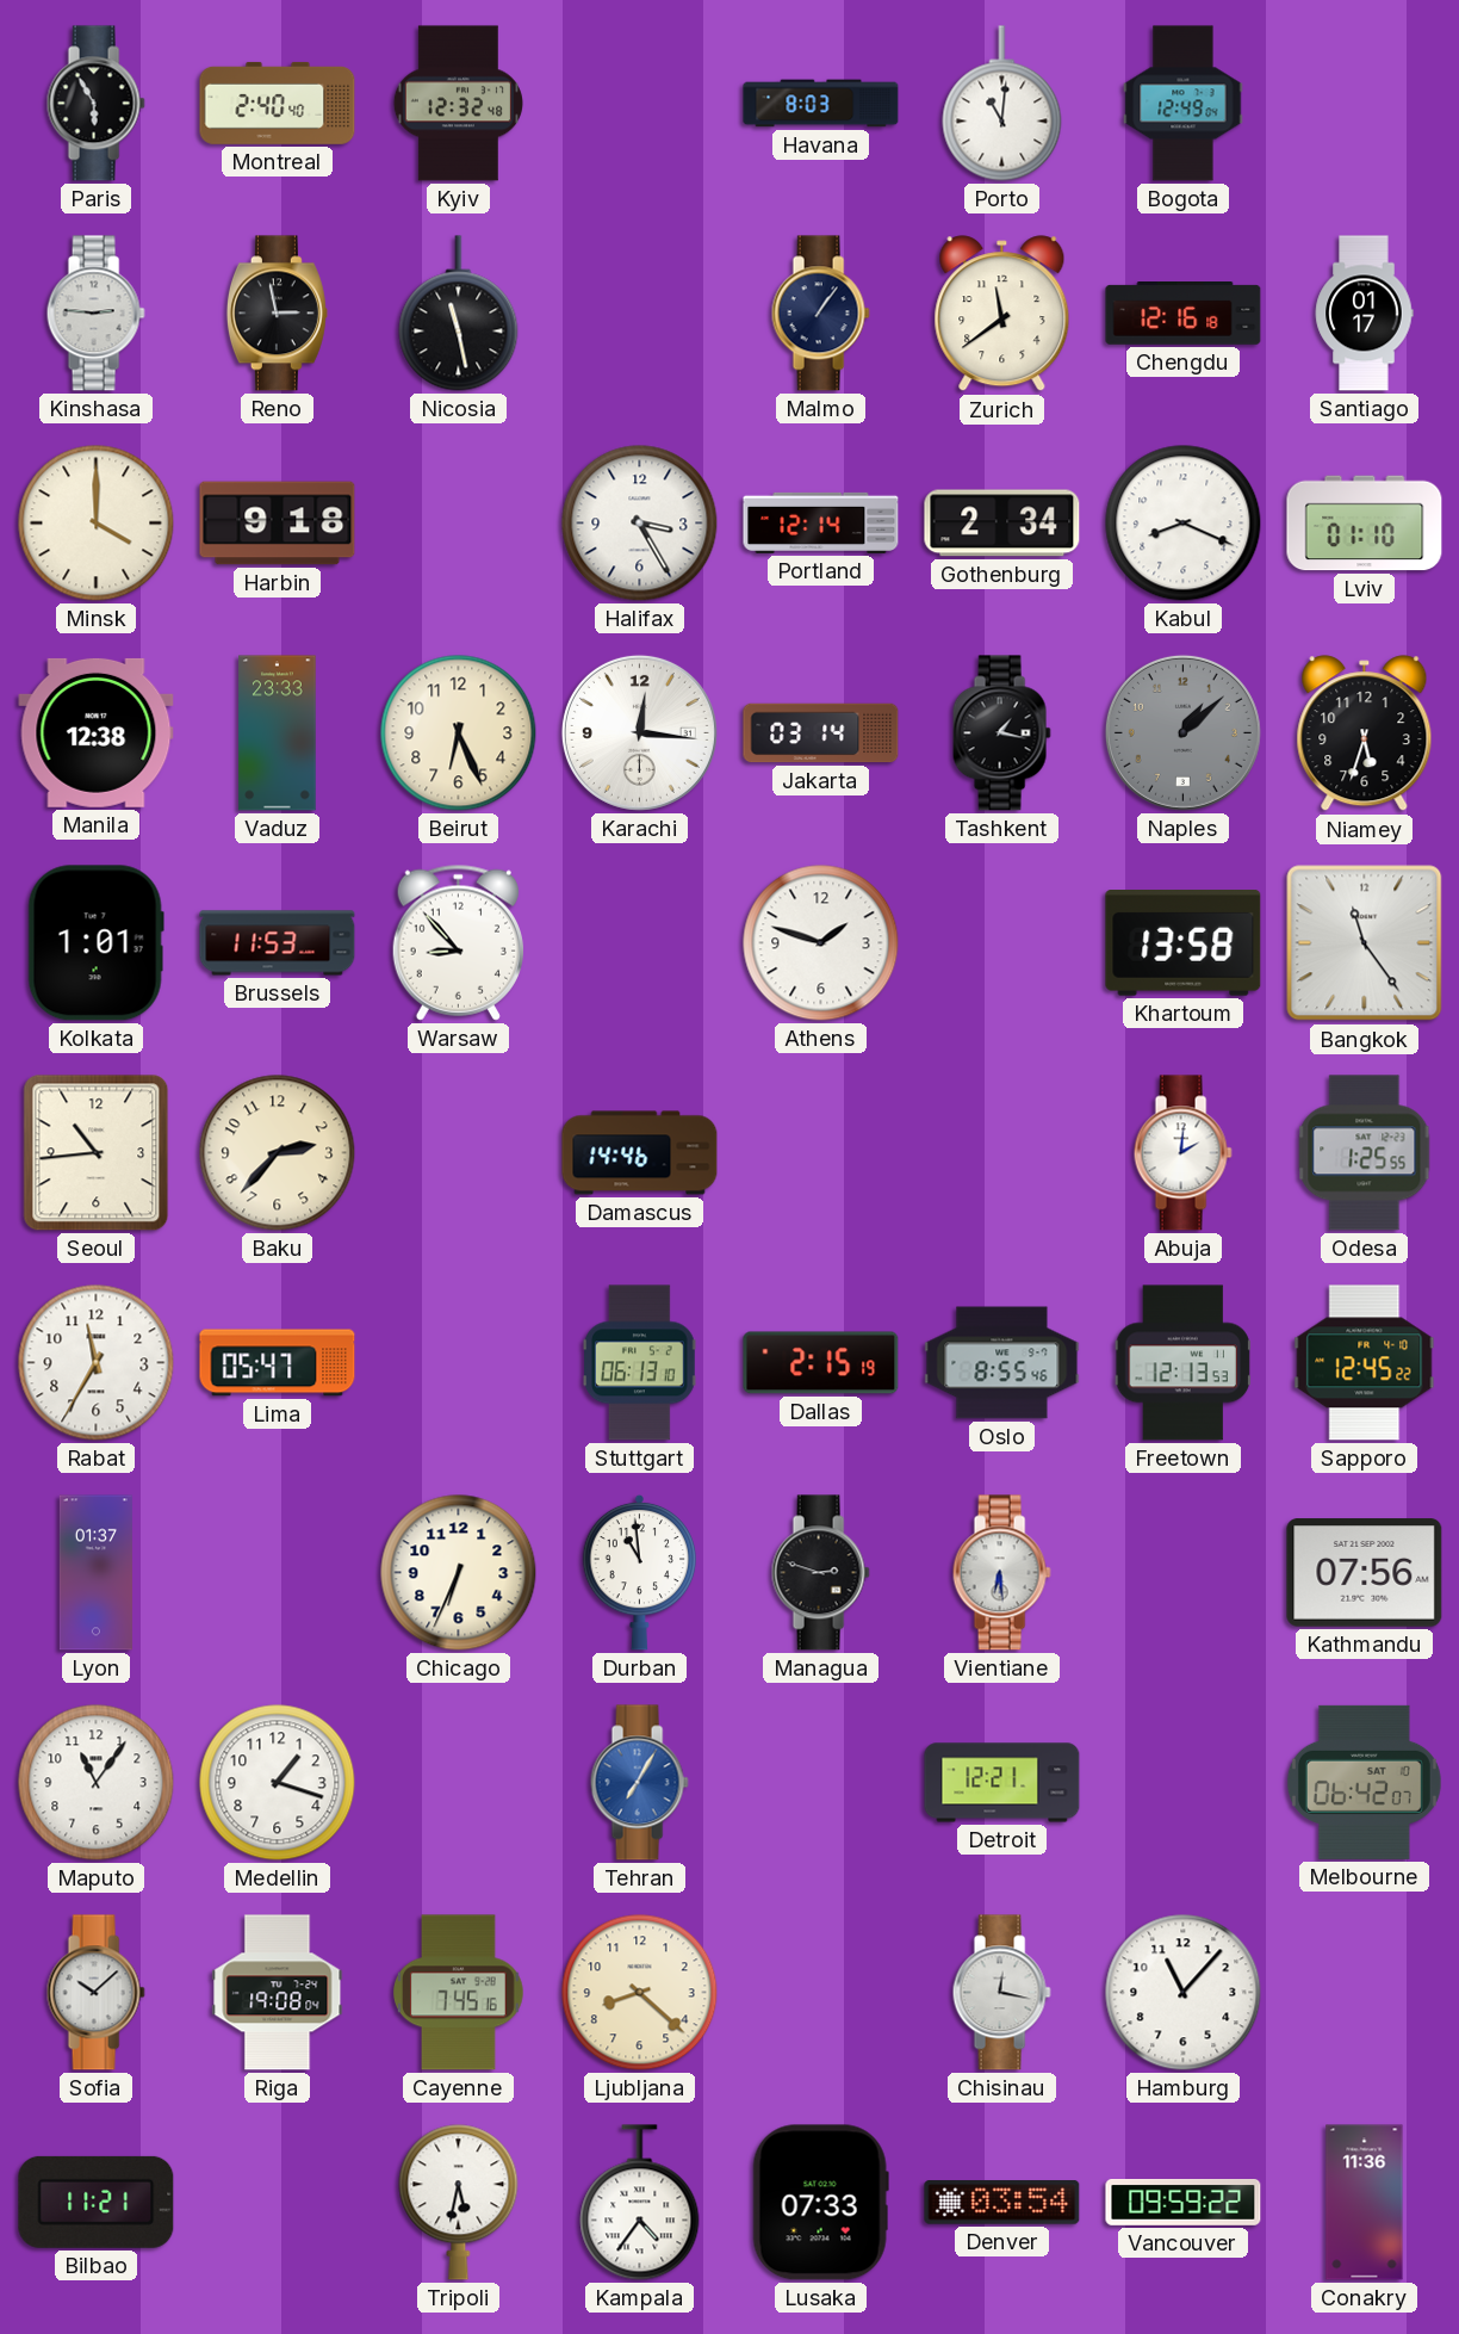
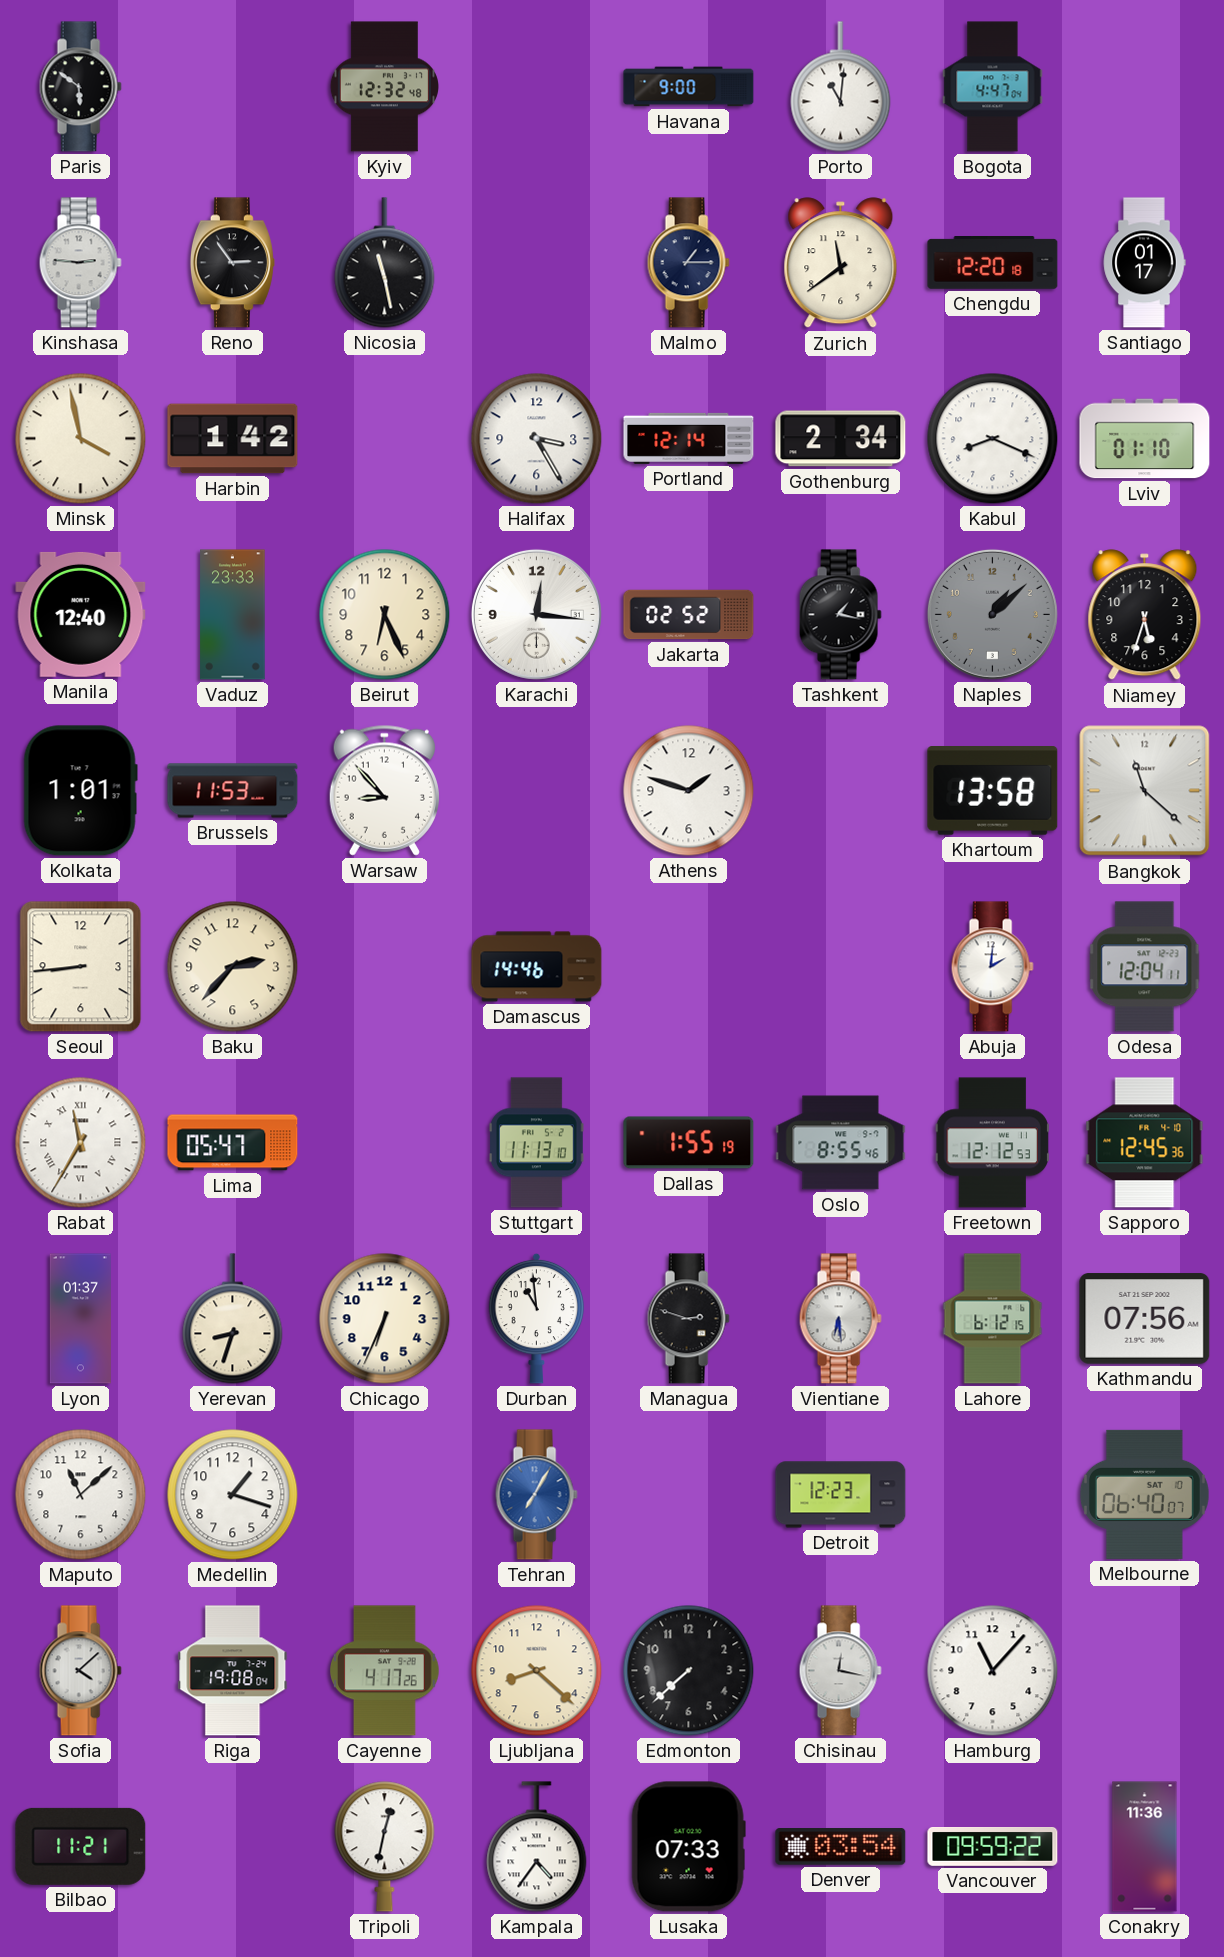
Paris: 5:55 -> 5:51 (80, 87)
Montreal: 2:40 -> none (278, 103)
Havana: 8:03 -> 9:00 (689, 87)
Bogota: 12:49 -> 4:47 (993, 87)
Reno: 2:58 -> 2:54 (232, 263)
Malmo: 1:06 -> 1:15 (688, 263)
Chengdu: 12:16 -> 12:20 (993, 263)
Minsk: 4:00 -> 3:58 (81, 439)
Harbin: 9:18 -> 1:42 (233, 439)
Manila: 12:38 -> 12:40 (81, 614)
Jakarta: 03:14 -> 02:52 (689, 615)
Bangkok: 11:24 -> 11:22 (1145, 791)
Seoul: 10:44 -> 8:44 (81, 967)
Odesa: 1:25 -> 12:04 (1145, 967)
Rabat numerals: Arabic -> Roman (81, 1143)
Stuttgart: 06:13 -> 11:13 (537, 1143)
Dallas: 2:15 -> 1:55 (689, 1143)
Freetown: 12:13 -> 12:12 (992, 1143)
Sapporo: 12:45:22 -> 12:45:36 (1145, 1143)
Yerevan: none -> 8:33 (233, 1319)
Lahore: none -> 6:12 (993, 1319)
Maputo: 11:06 -> 11:08 (81, 1495)
Detroit: 12:21 -> 12:23 (841, 1495)
Melbourne: 06:42 -> 06:40 (1144, 1494)
Sofia: 10:08 -> 4:08 (80, 1671)
Cayenne: 7:45 -> 4:17 (385, 1671)
Edmonton: none -> 7:38 (689, 1671)
Tripoli: 5:32 -> 12:32 (385, 1847)
